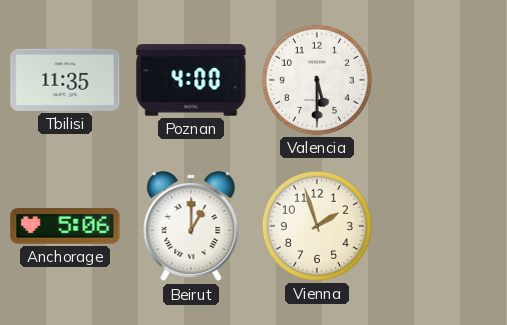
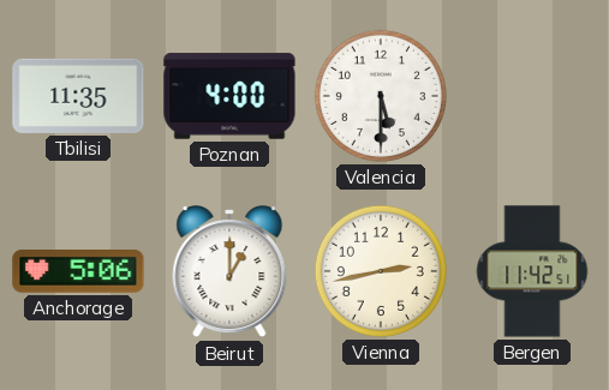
Vienna: 1:57 -> 2:43 (381, 271)
Bergen: none -> 11:42 (532, 271)
